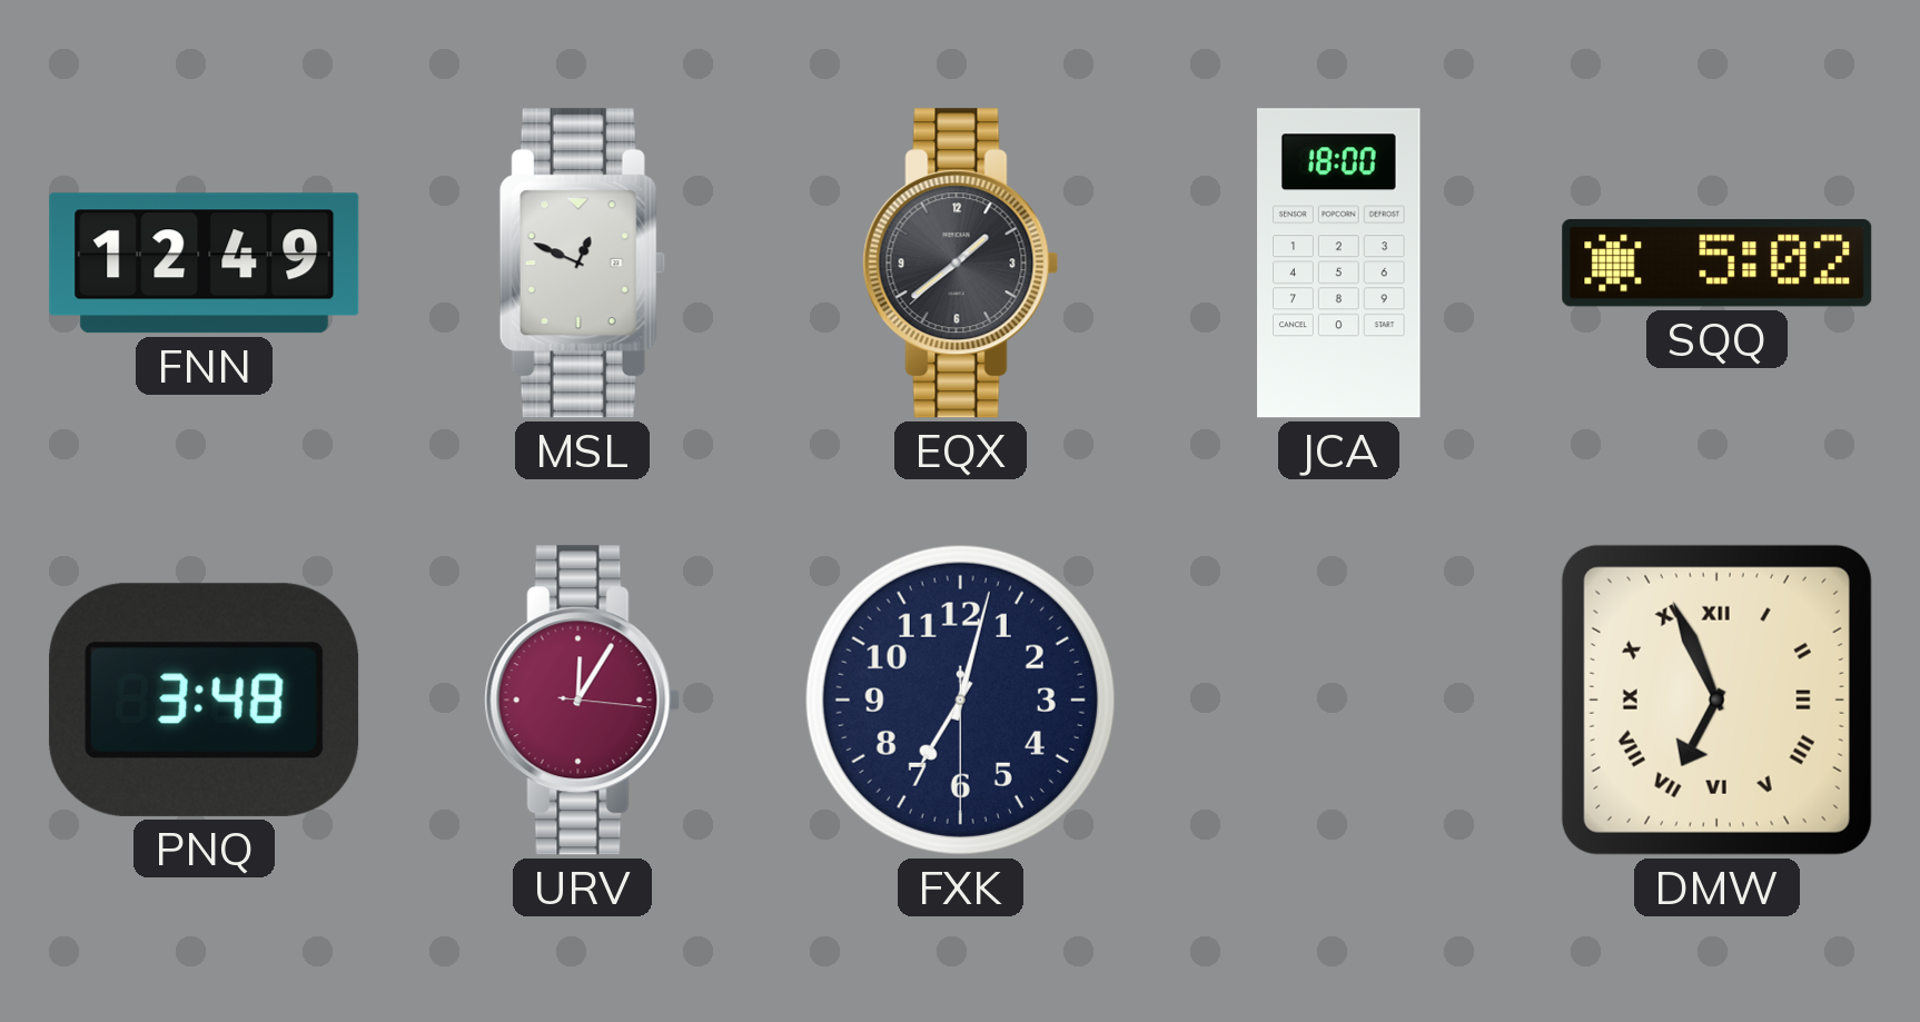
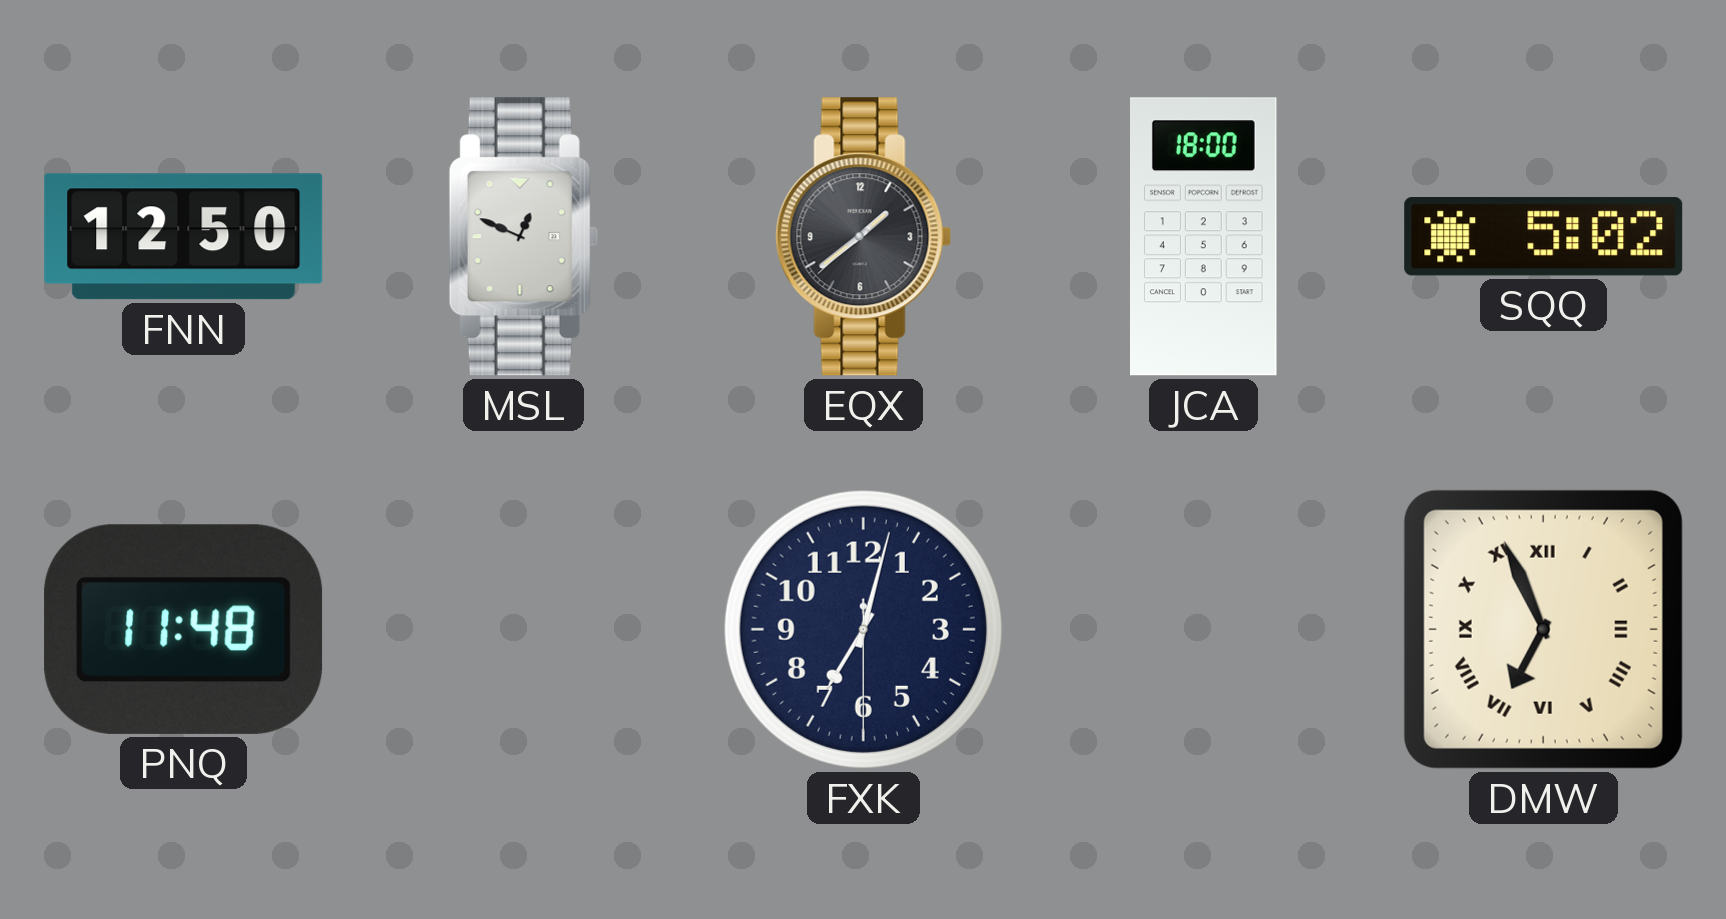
FNN: 12:49 -> 12:50 (184, 237)
PNQ: 3:48 -> 11:48 (184, 629)
URV: 12:05 -> none (583, 701)
